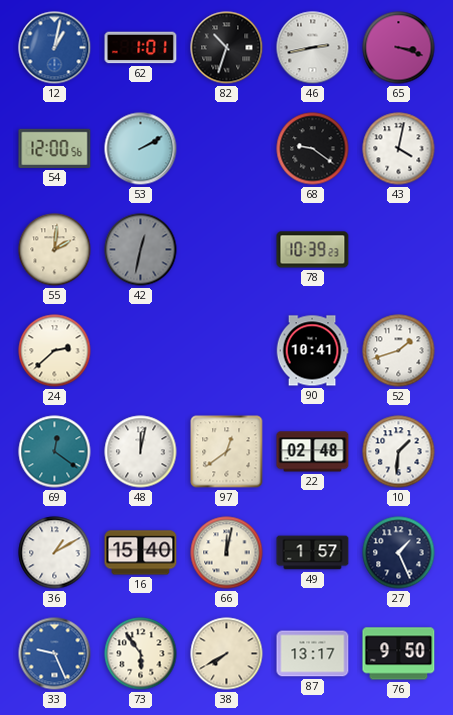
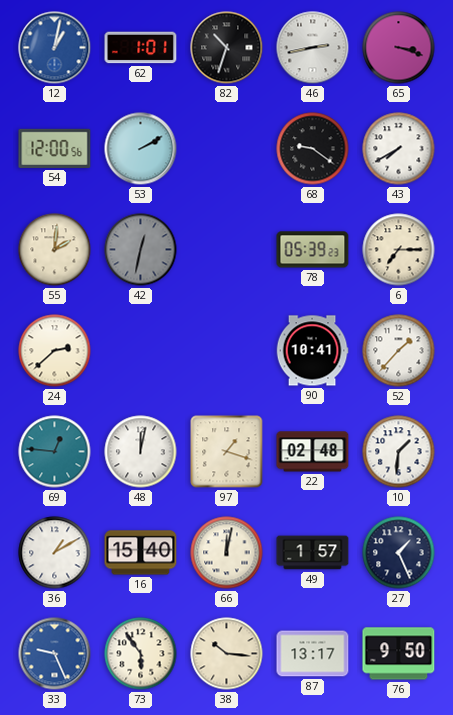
43: 4:02 -> 7:40 (399, 149)
78: 10:39 -> 05:39 (313, 250)
6: none -> 7:15 (399, 250)
52: 1:42 -> 1:37 (399, 351)
69: 12:21 -> 12:46 (55, 452)
97: 12:39 -> 1:18 (227, 452)
38: 7:40 -> 10:16 (227, 654)
